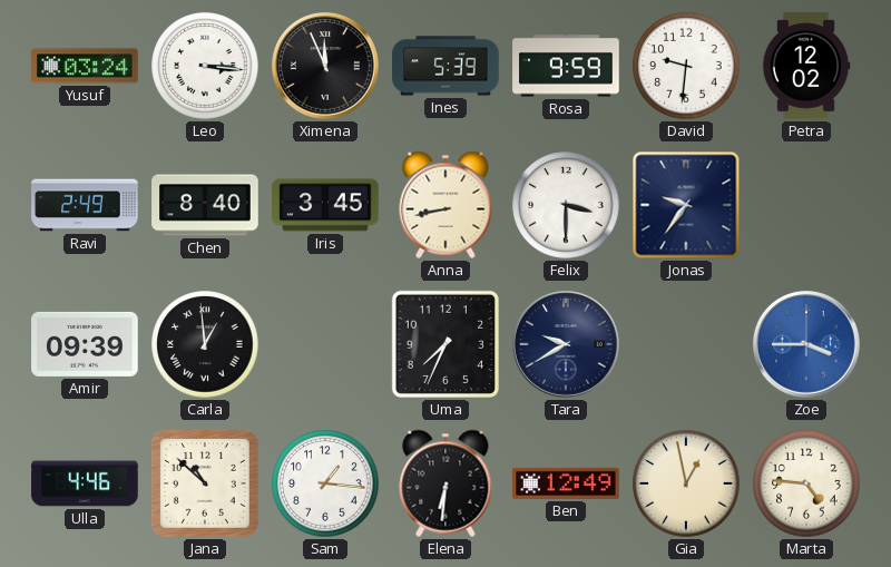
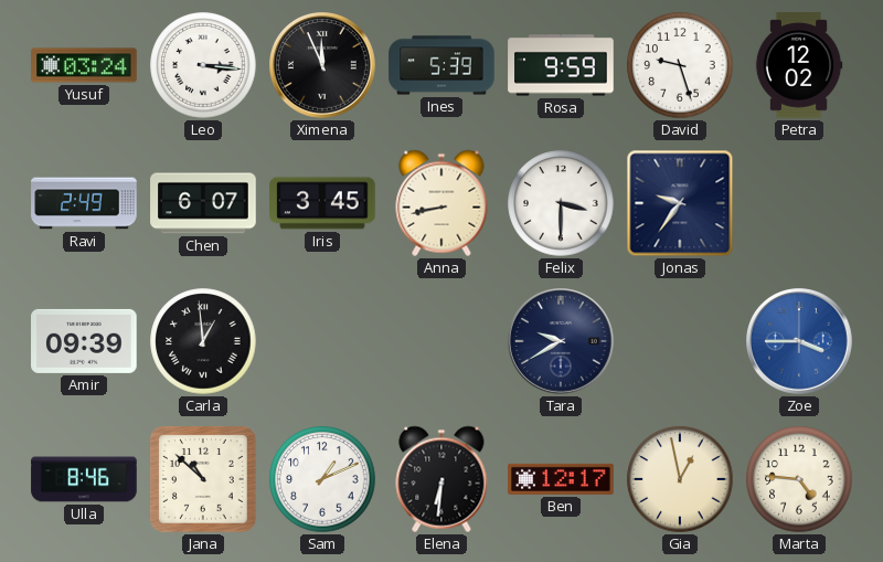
David: 9:31 -> 9:27 (680, 65)
Chen: 8:40 -> 6:07 (203, 203)
Uma: 7:34 -> none (445, 344)
Ulla: 4:46 -> 8:46 (84, 479)
Sam: 1:16 -> 1:11 (322, 479)
Ben: 12:49 -> 12:17 (561, 479)
